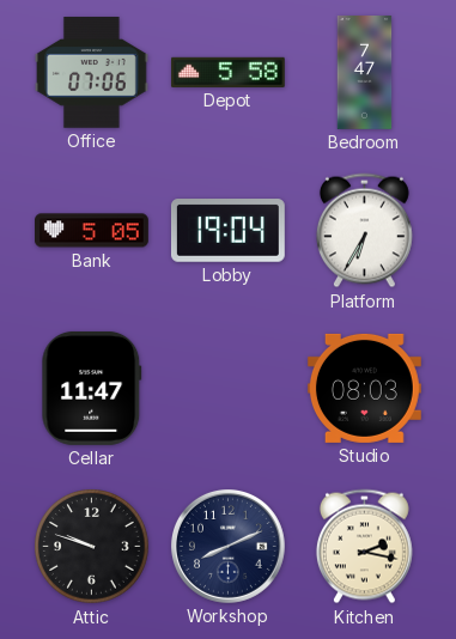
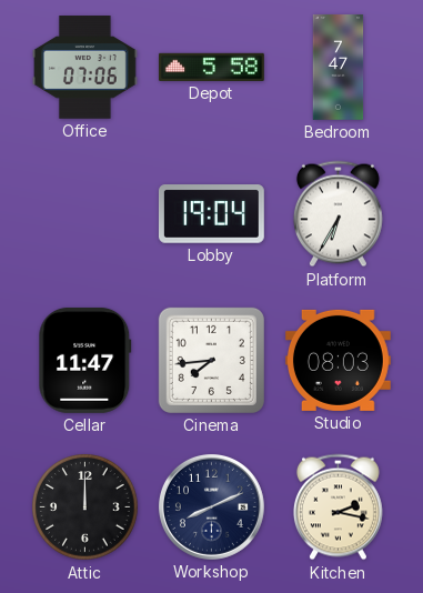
Bank: 5:05 -> none (92, 231)
Cinema: none -> 7:44 (211, 360)
Attic: 9:48 -> 12:00 (85, 507)
